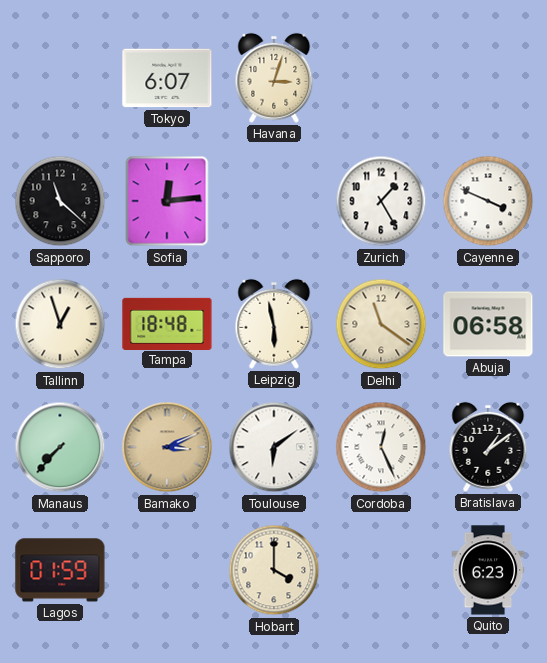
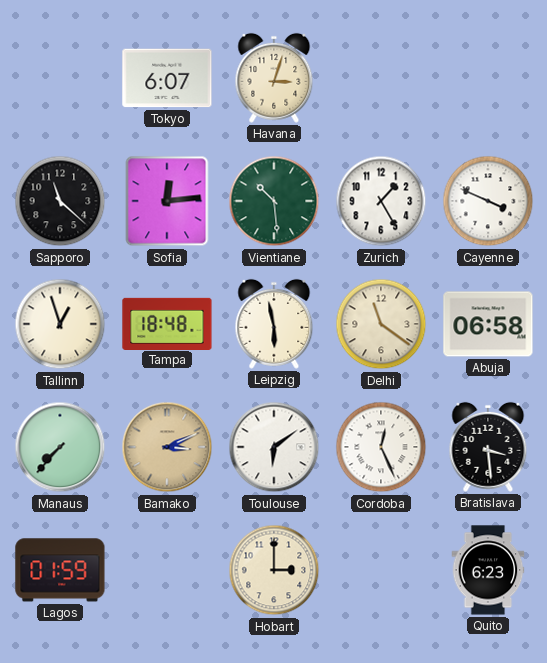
Vientiane: none -> 10:29 (274, 201)
Bratislava: 1:09 -> 3:29 (488, 447)
Hobart: 4:00 -> 3:00 (274, 570)
